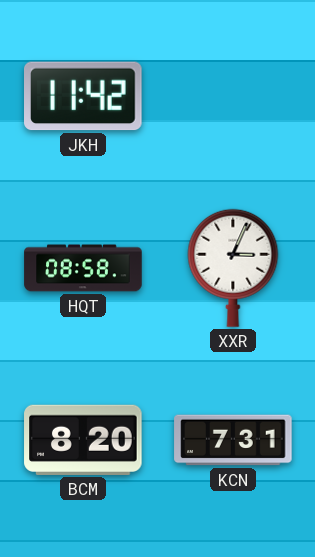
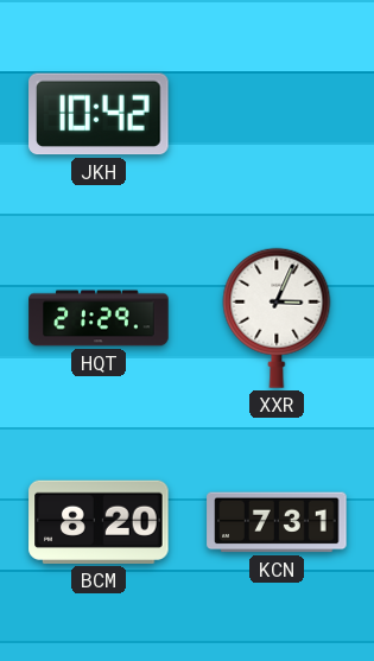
JKH: 11:42 -> 10:42 (99, 114)
HQT: 08:58 -> 21:29 (99, 318)
